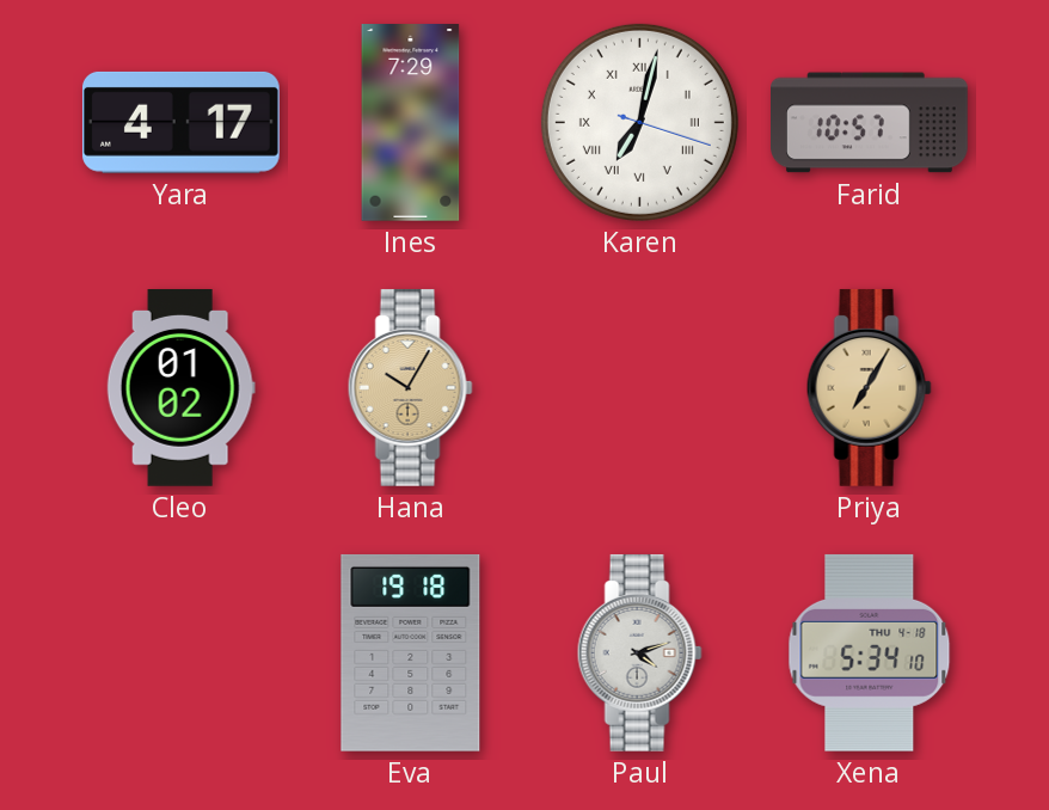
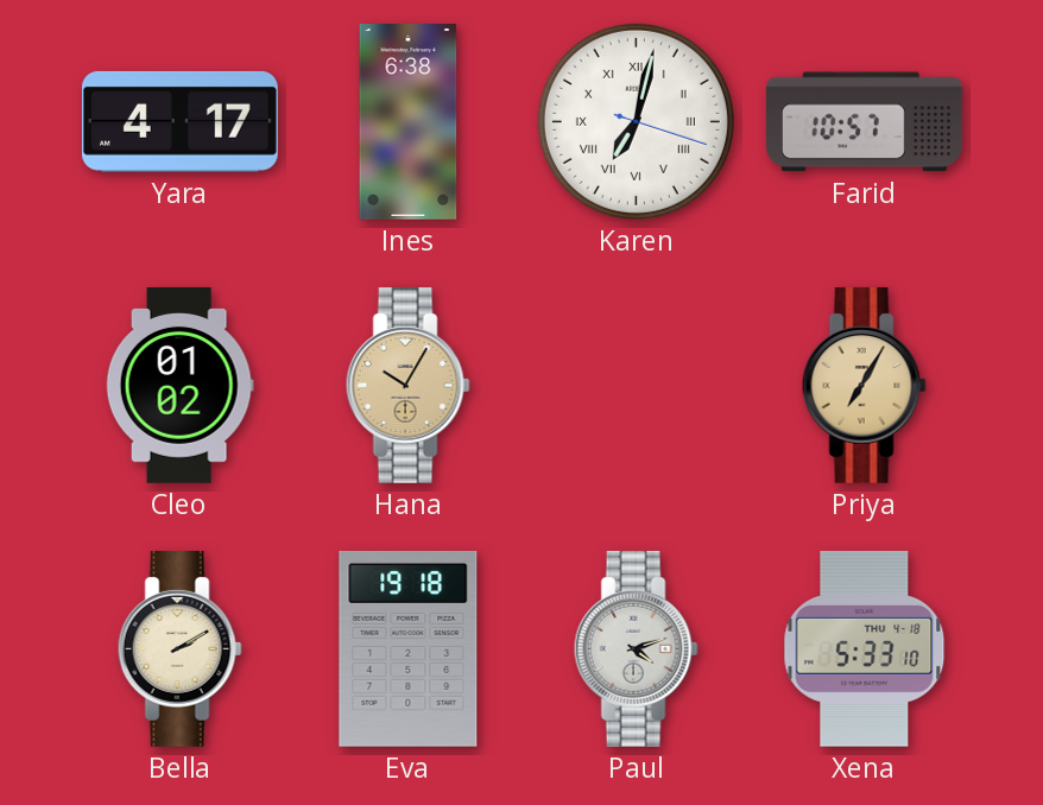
Ines: 7:29 -> 6:38 (409, 122)
Bella: none -> 2:10 (179, 648)
Xena: 5:34 -> 5:33 (865, 648)
